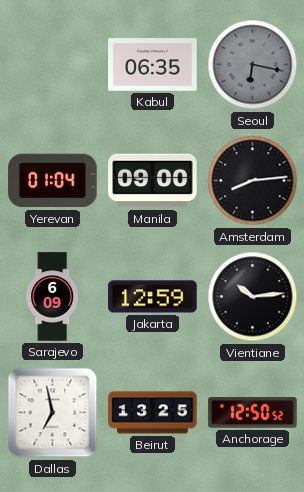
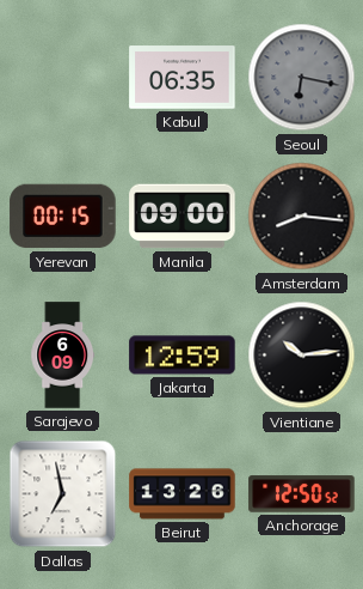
Yerevan: 01:04 -> 00:15 (63, 217)
Amsterdam: 8:14 -> 8:16 (302, 217)
Beirut: 13:25 -> 13:26 (183, 494)
